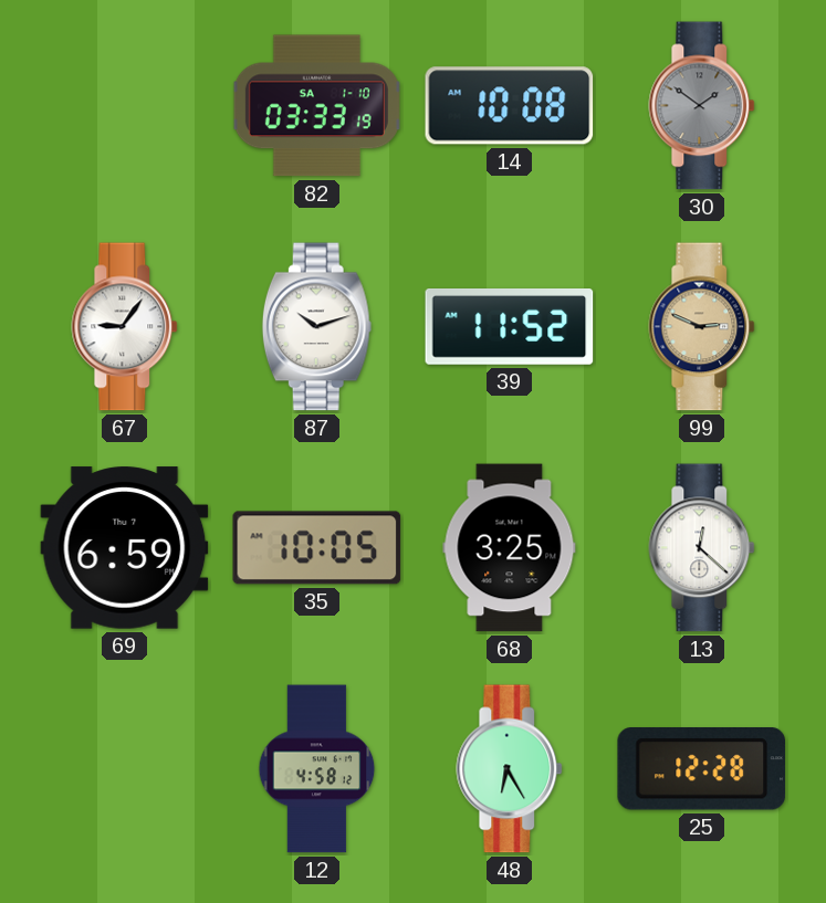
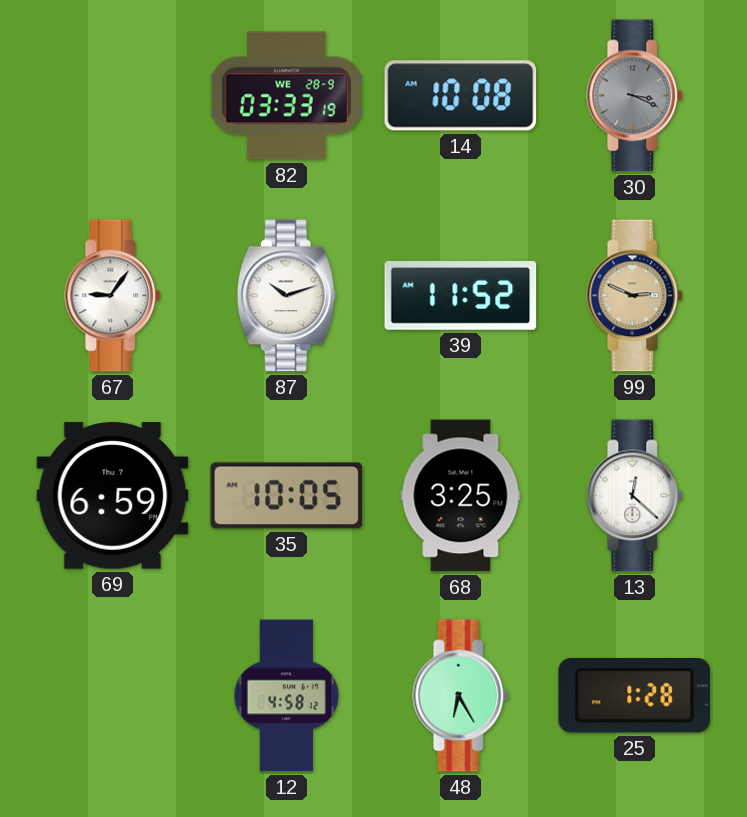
82 date: SA 1-10 -> WE 28-9 (286, 96)
30: 1:51 -> 3:19 (635, 96)
25: 12:28 -> 1:28 (635, 696)
